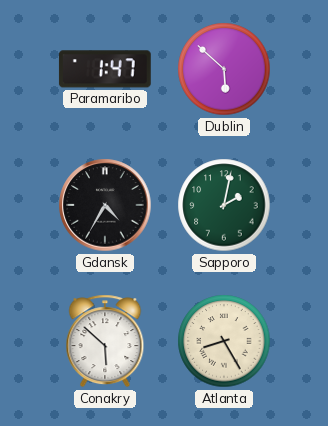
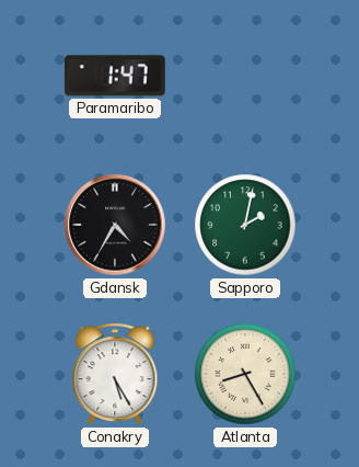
Dublin: 5:52 -> none (224, 69)
Conakry: 5:52 -> 5:25 (115, 374)
